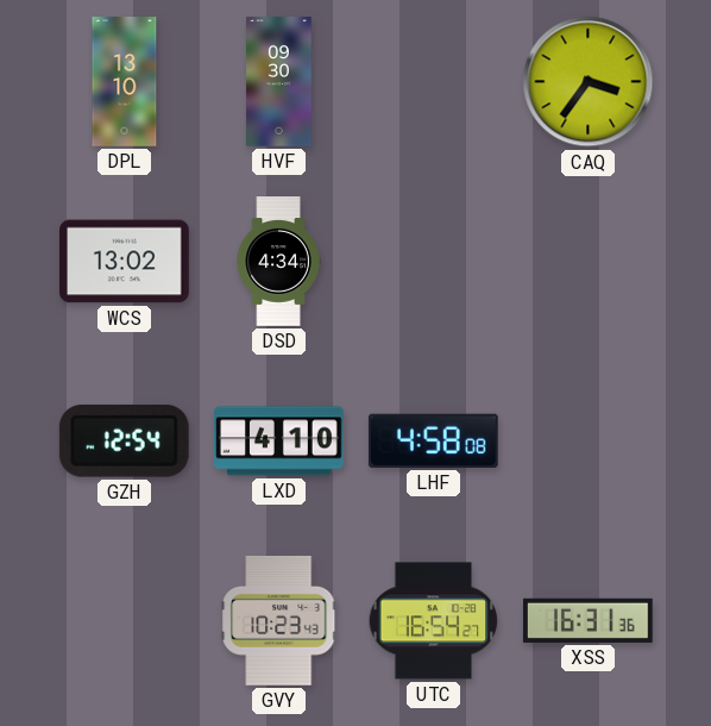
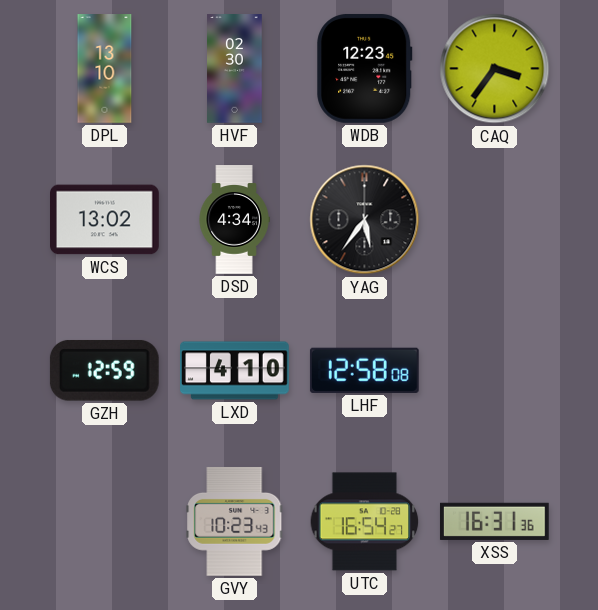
HVF: 09:30 -> 02:30 (235, 69)
WDB: none -> 12:23 (365, 68)
YAG: none -> 5:36 (365, 220)
GZH: 12:54 -> 12:59 (104, 371)
LHF: 4:58 -> 12:58 (364, 370)
